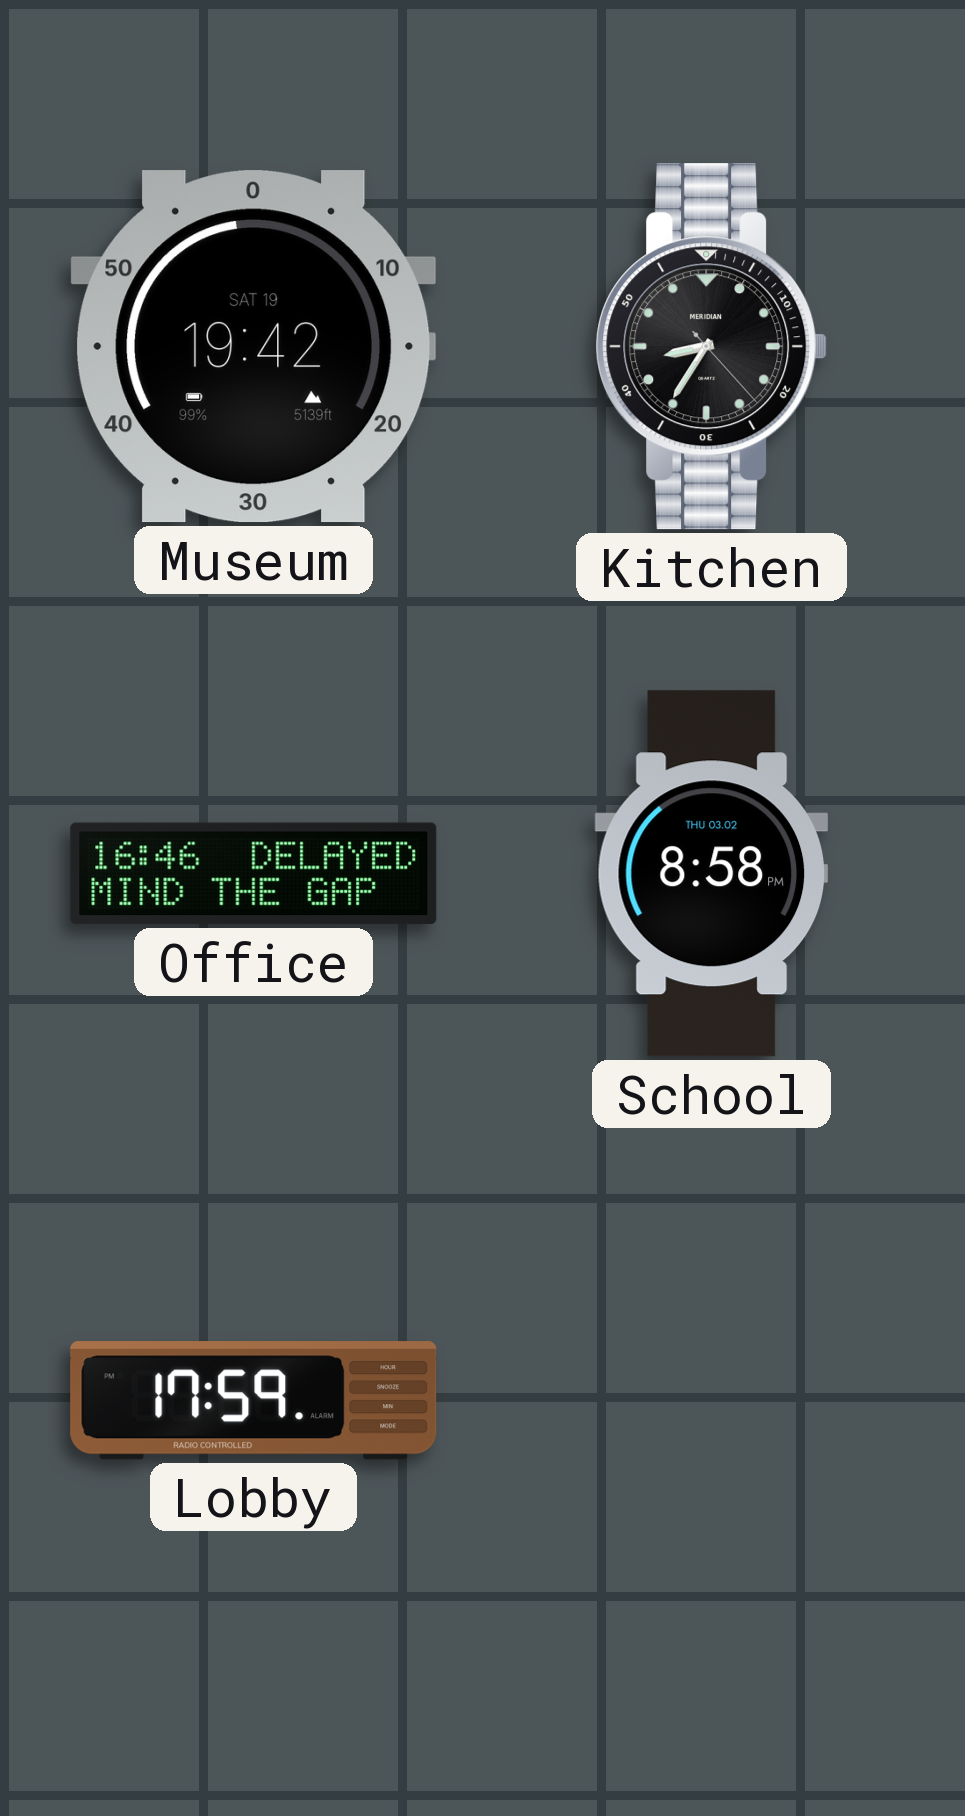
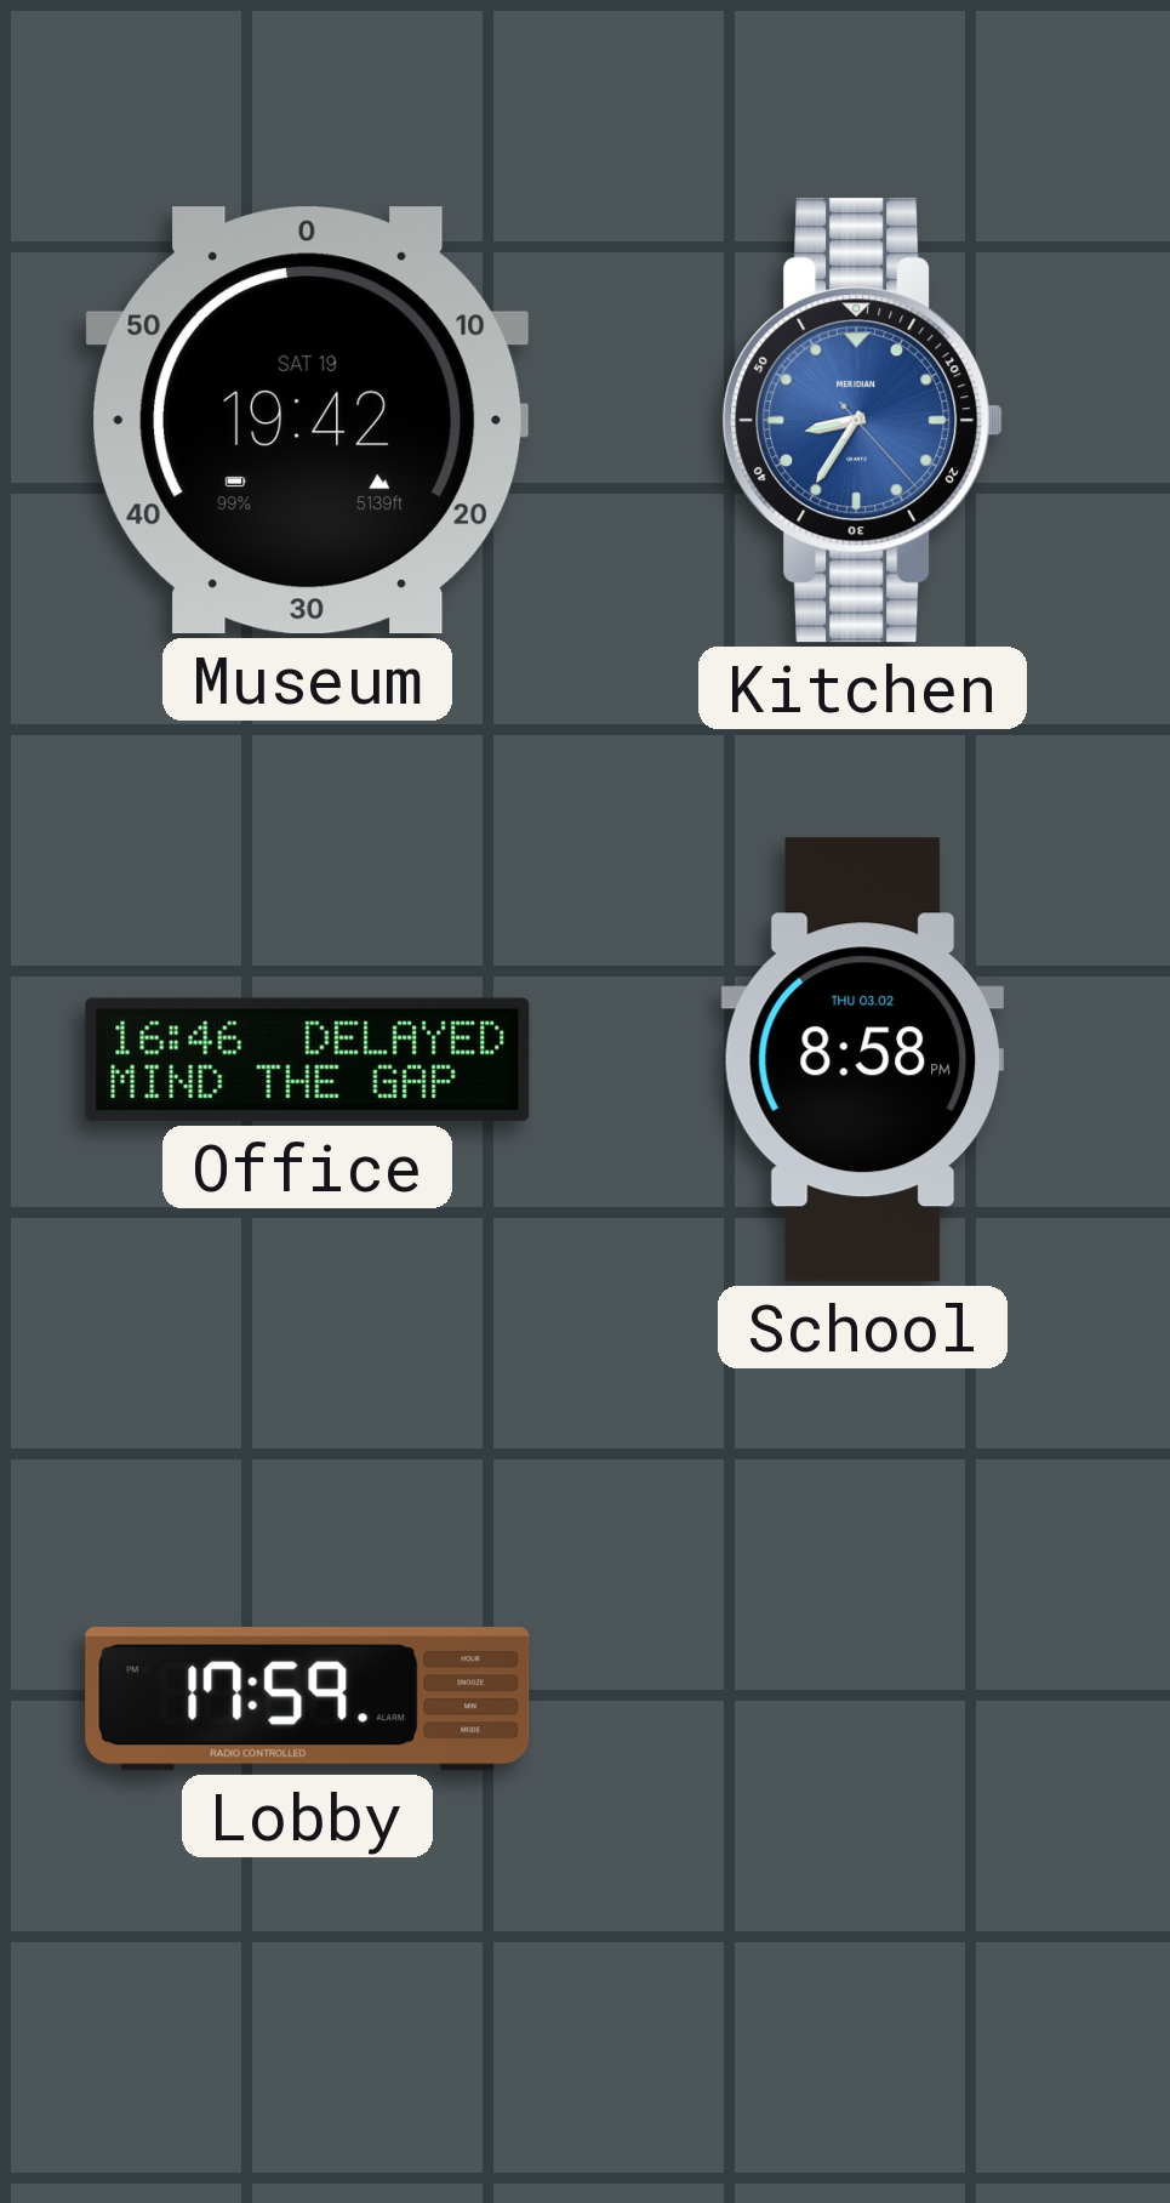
Kitchen dial: black -> blue (863, 421)
